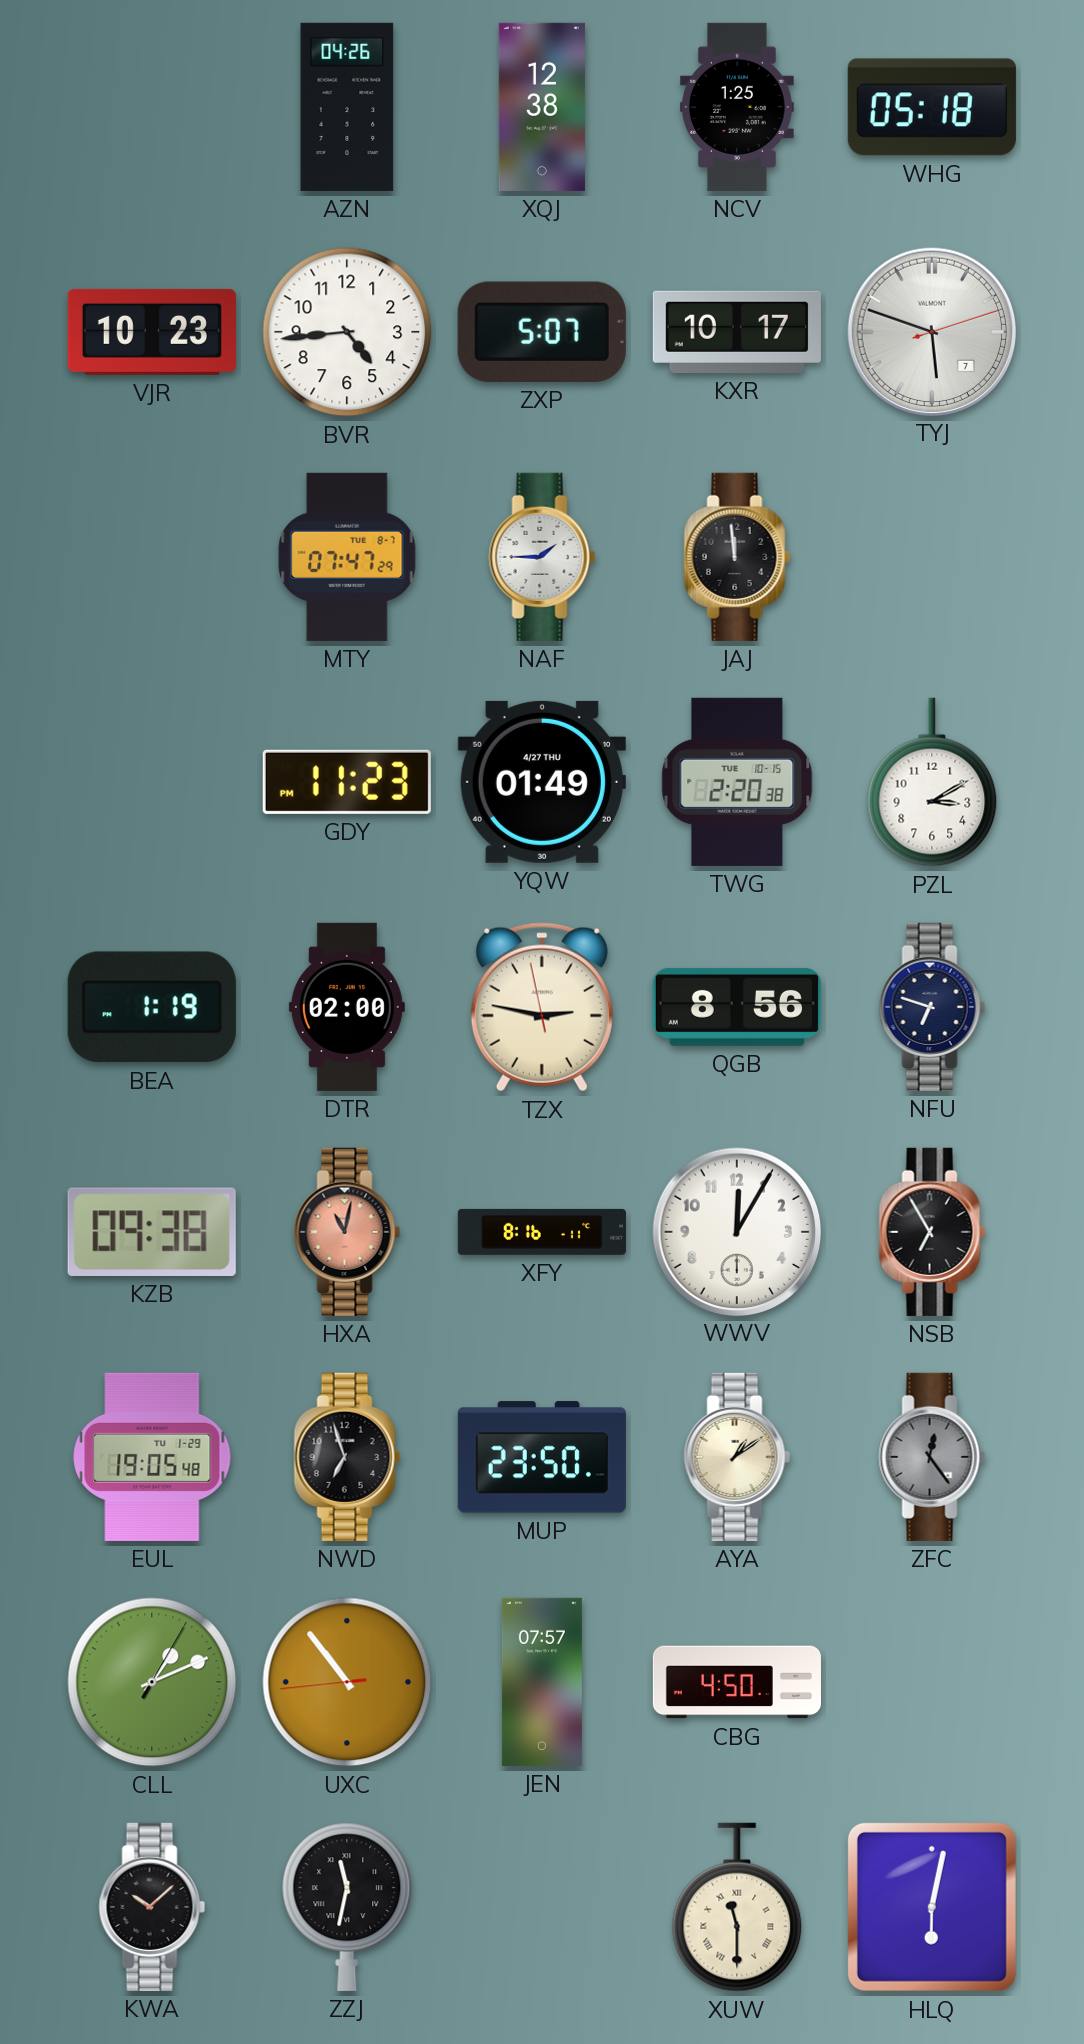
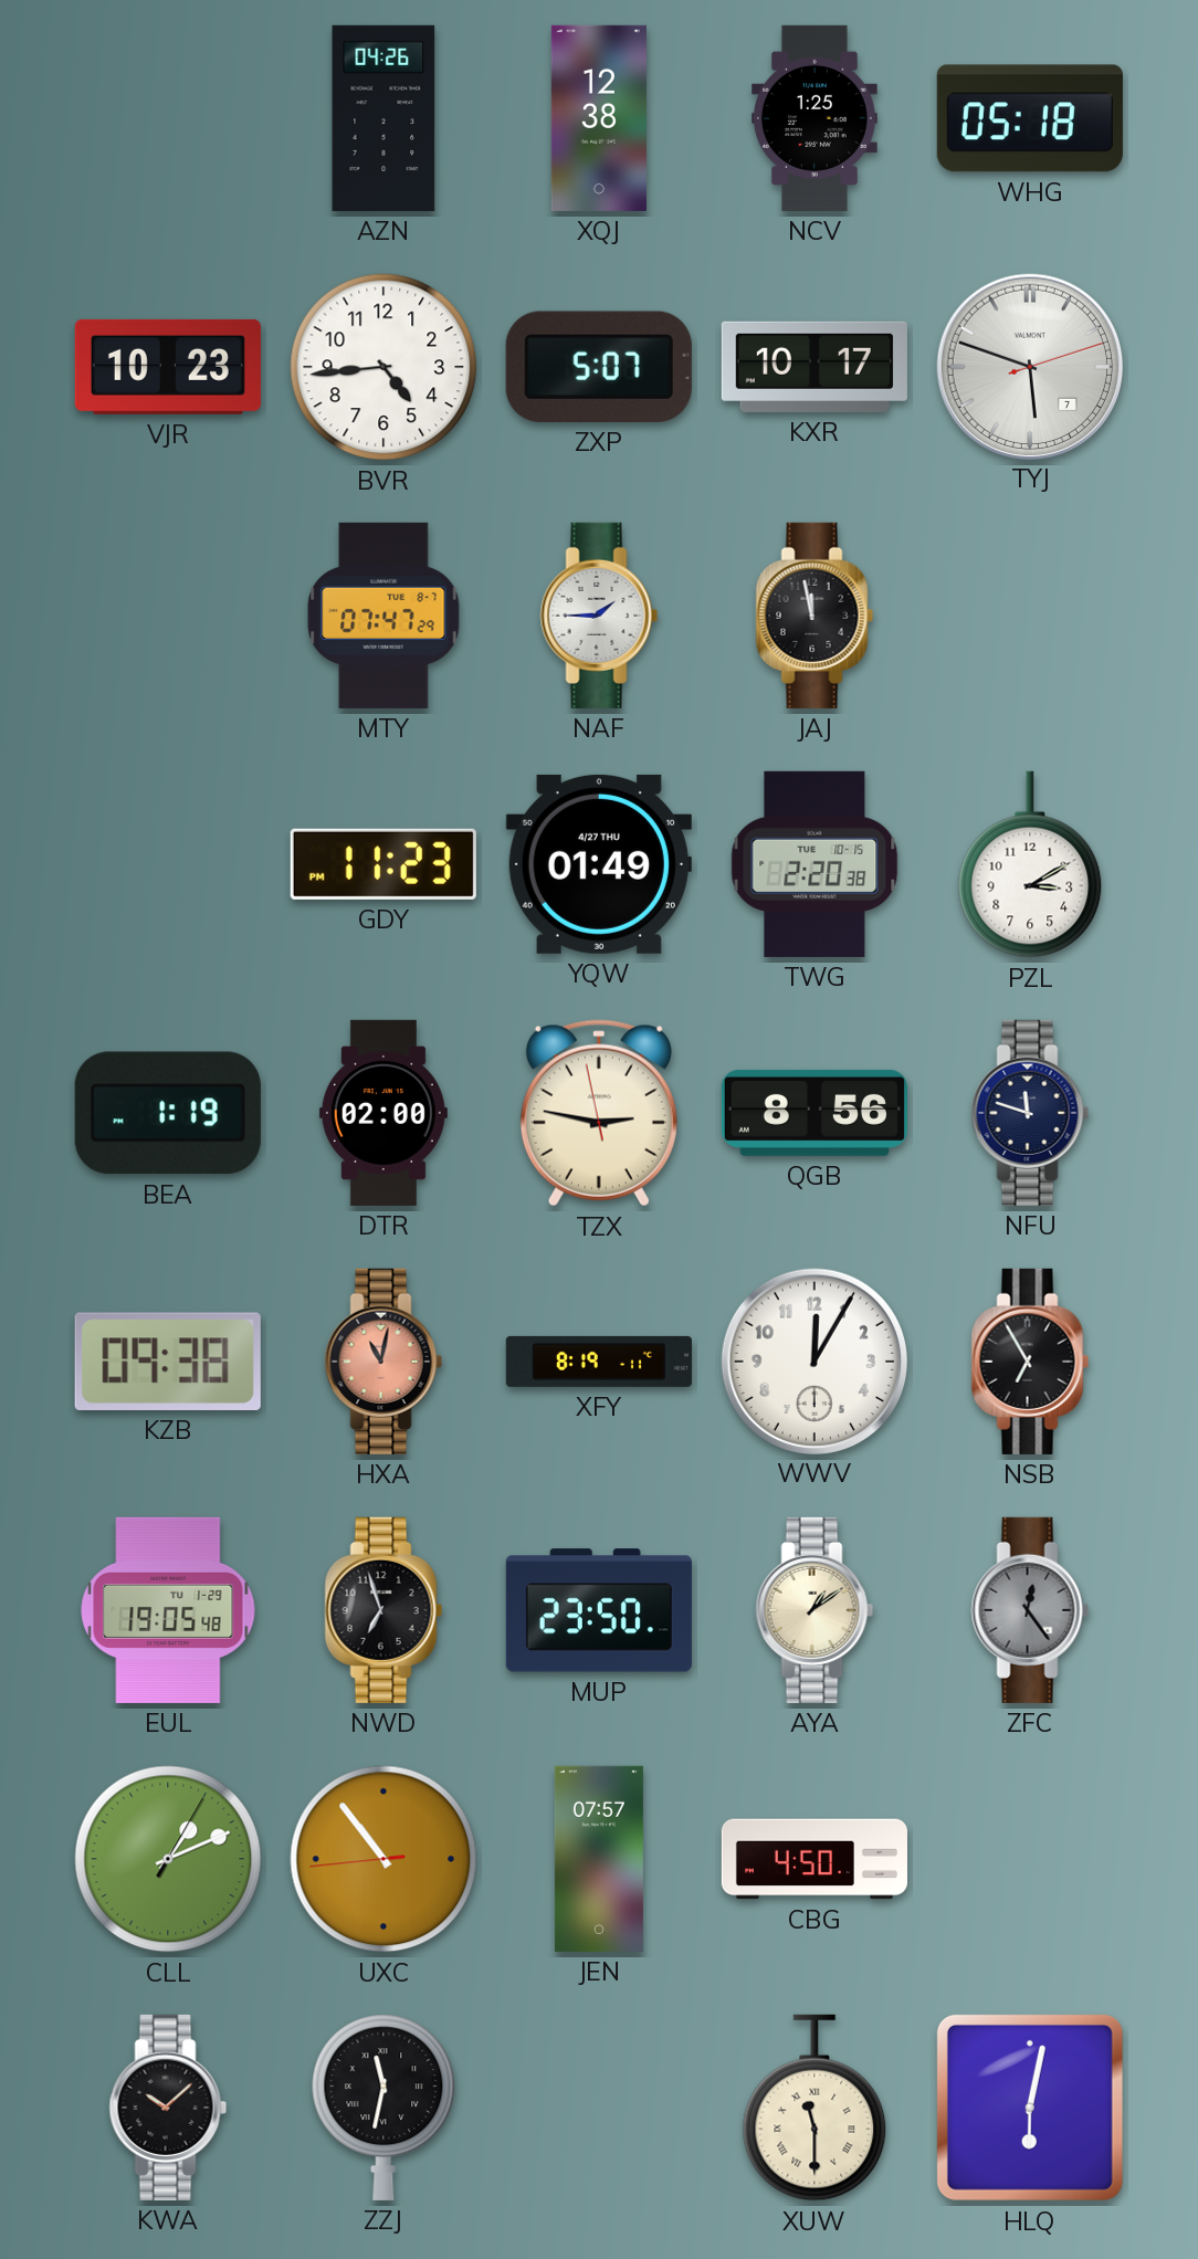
JAJ: 11:59 -> 11:58 (815, 616)
NFU: 6:48 -> 11:48 (1030, 1113)
XFY: 8:16 -> 8:19 (599, 1362)
